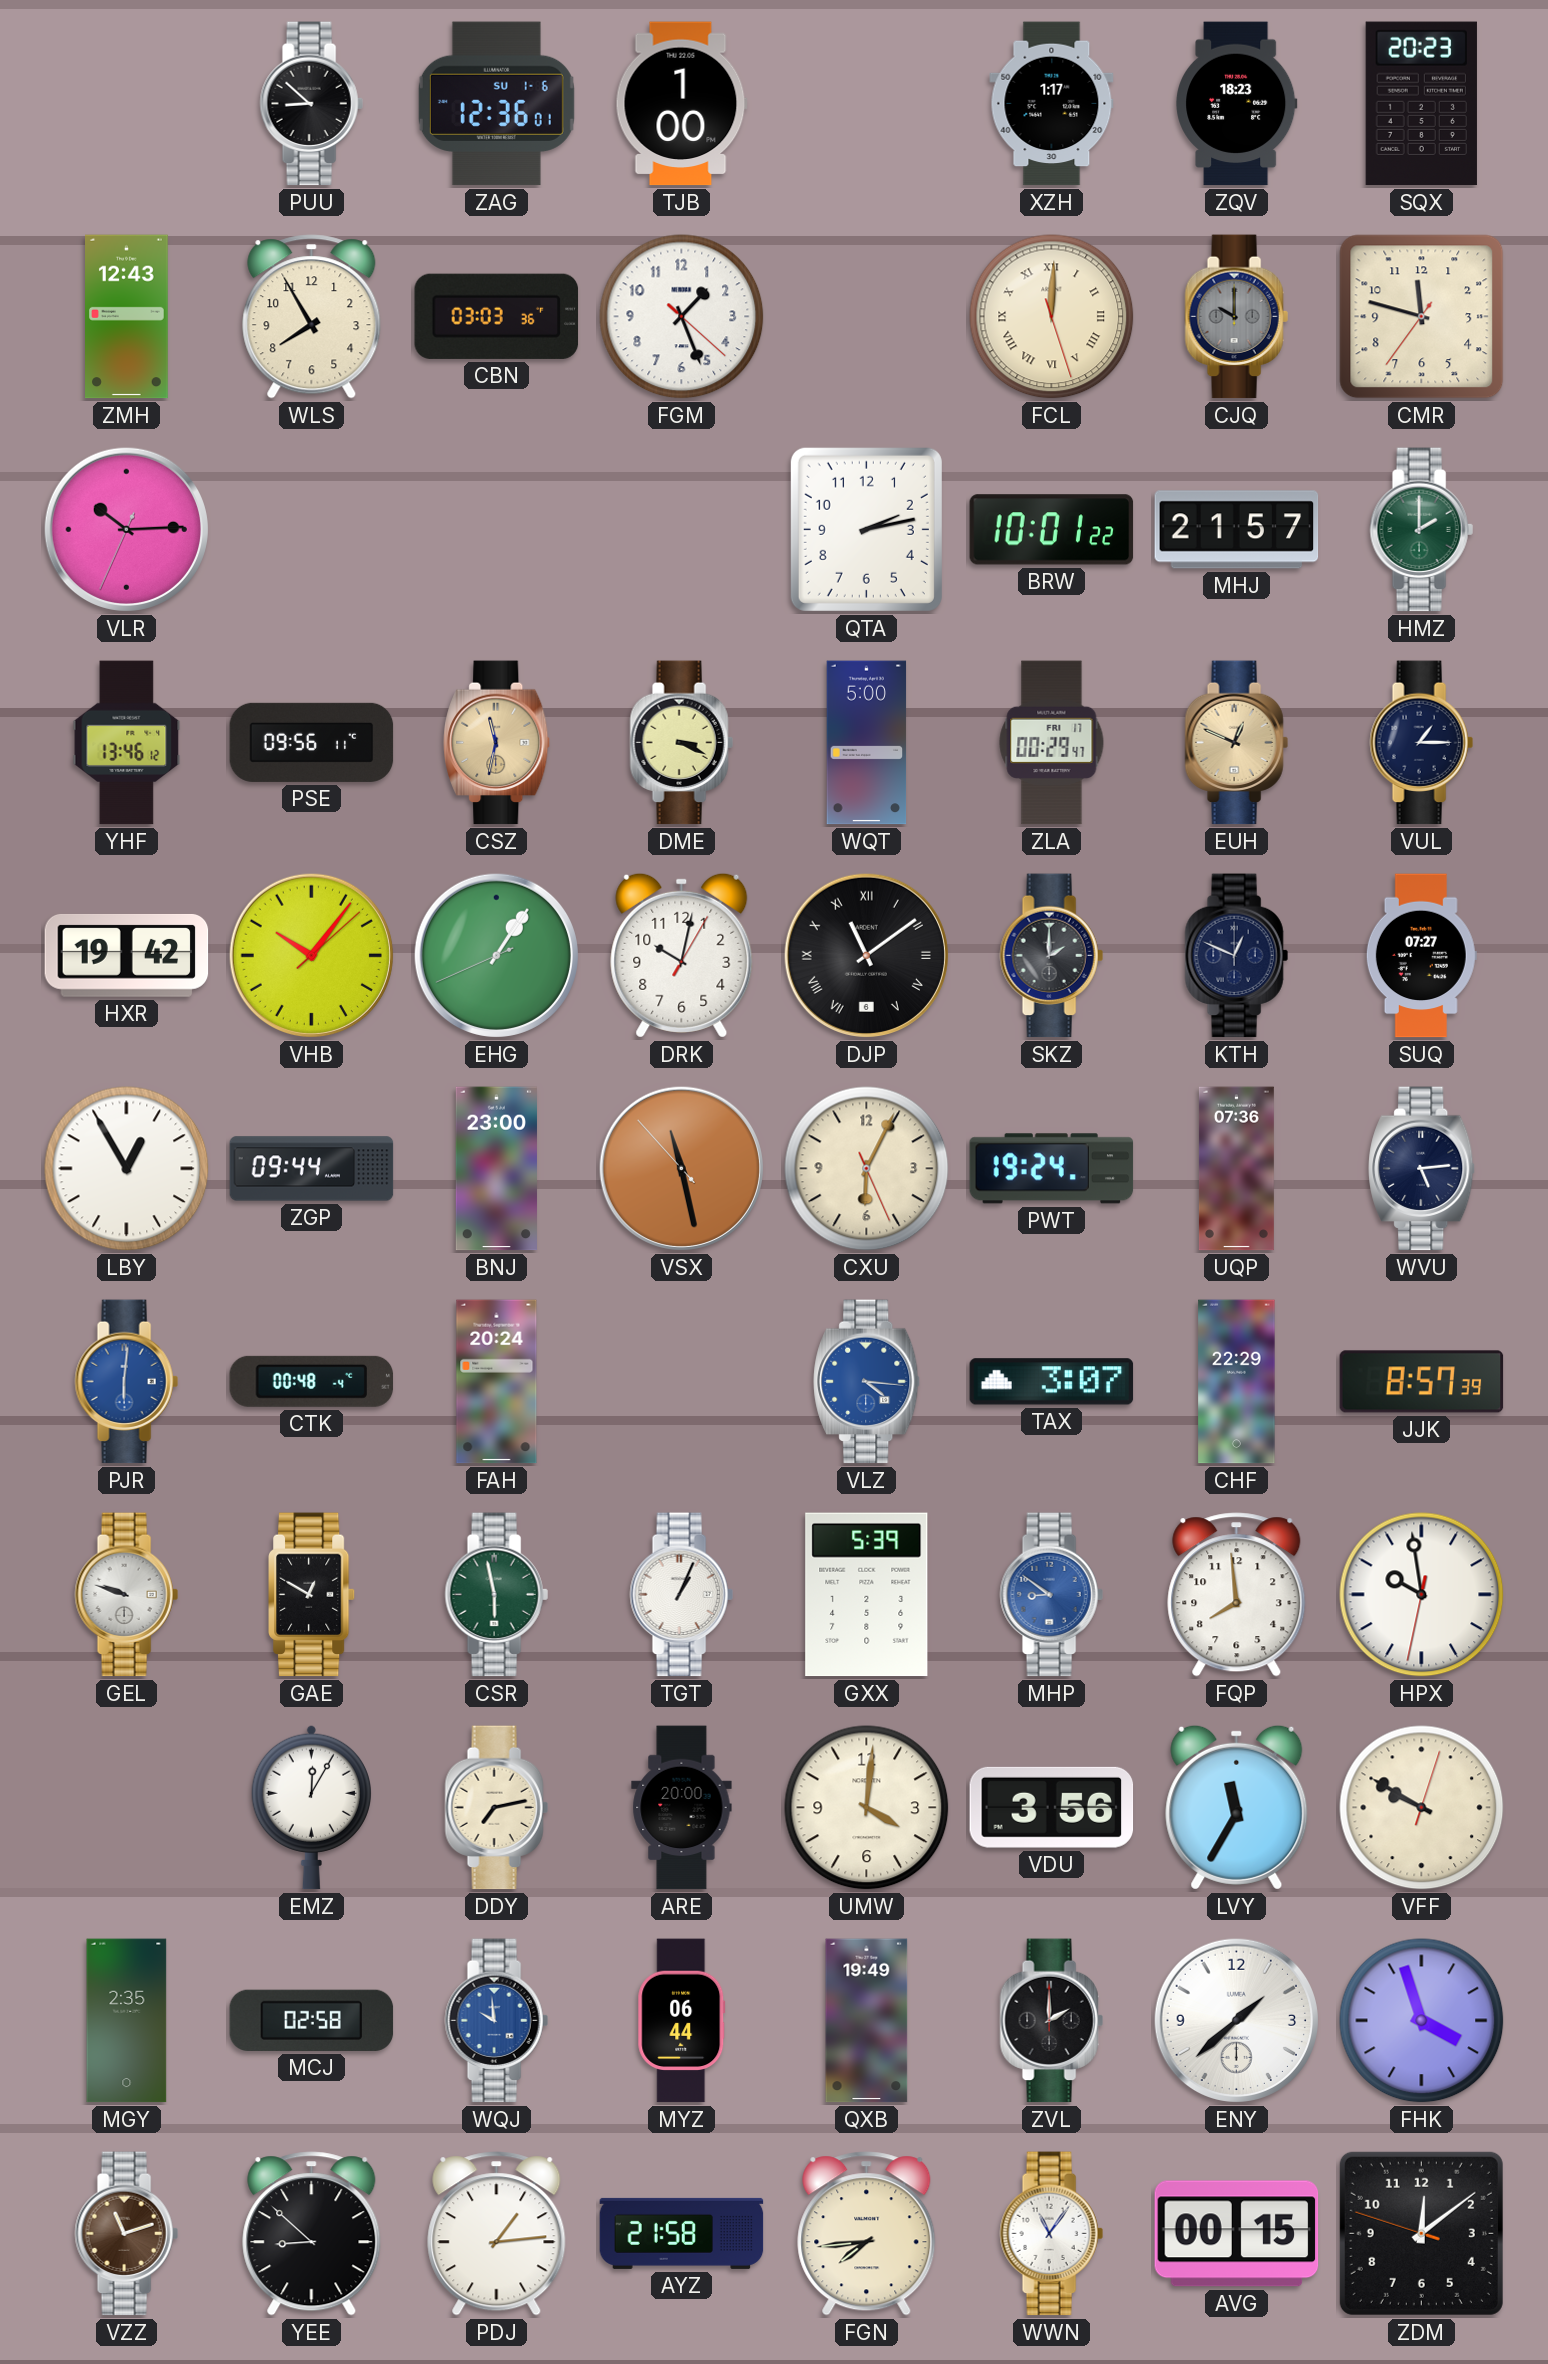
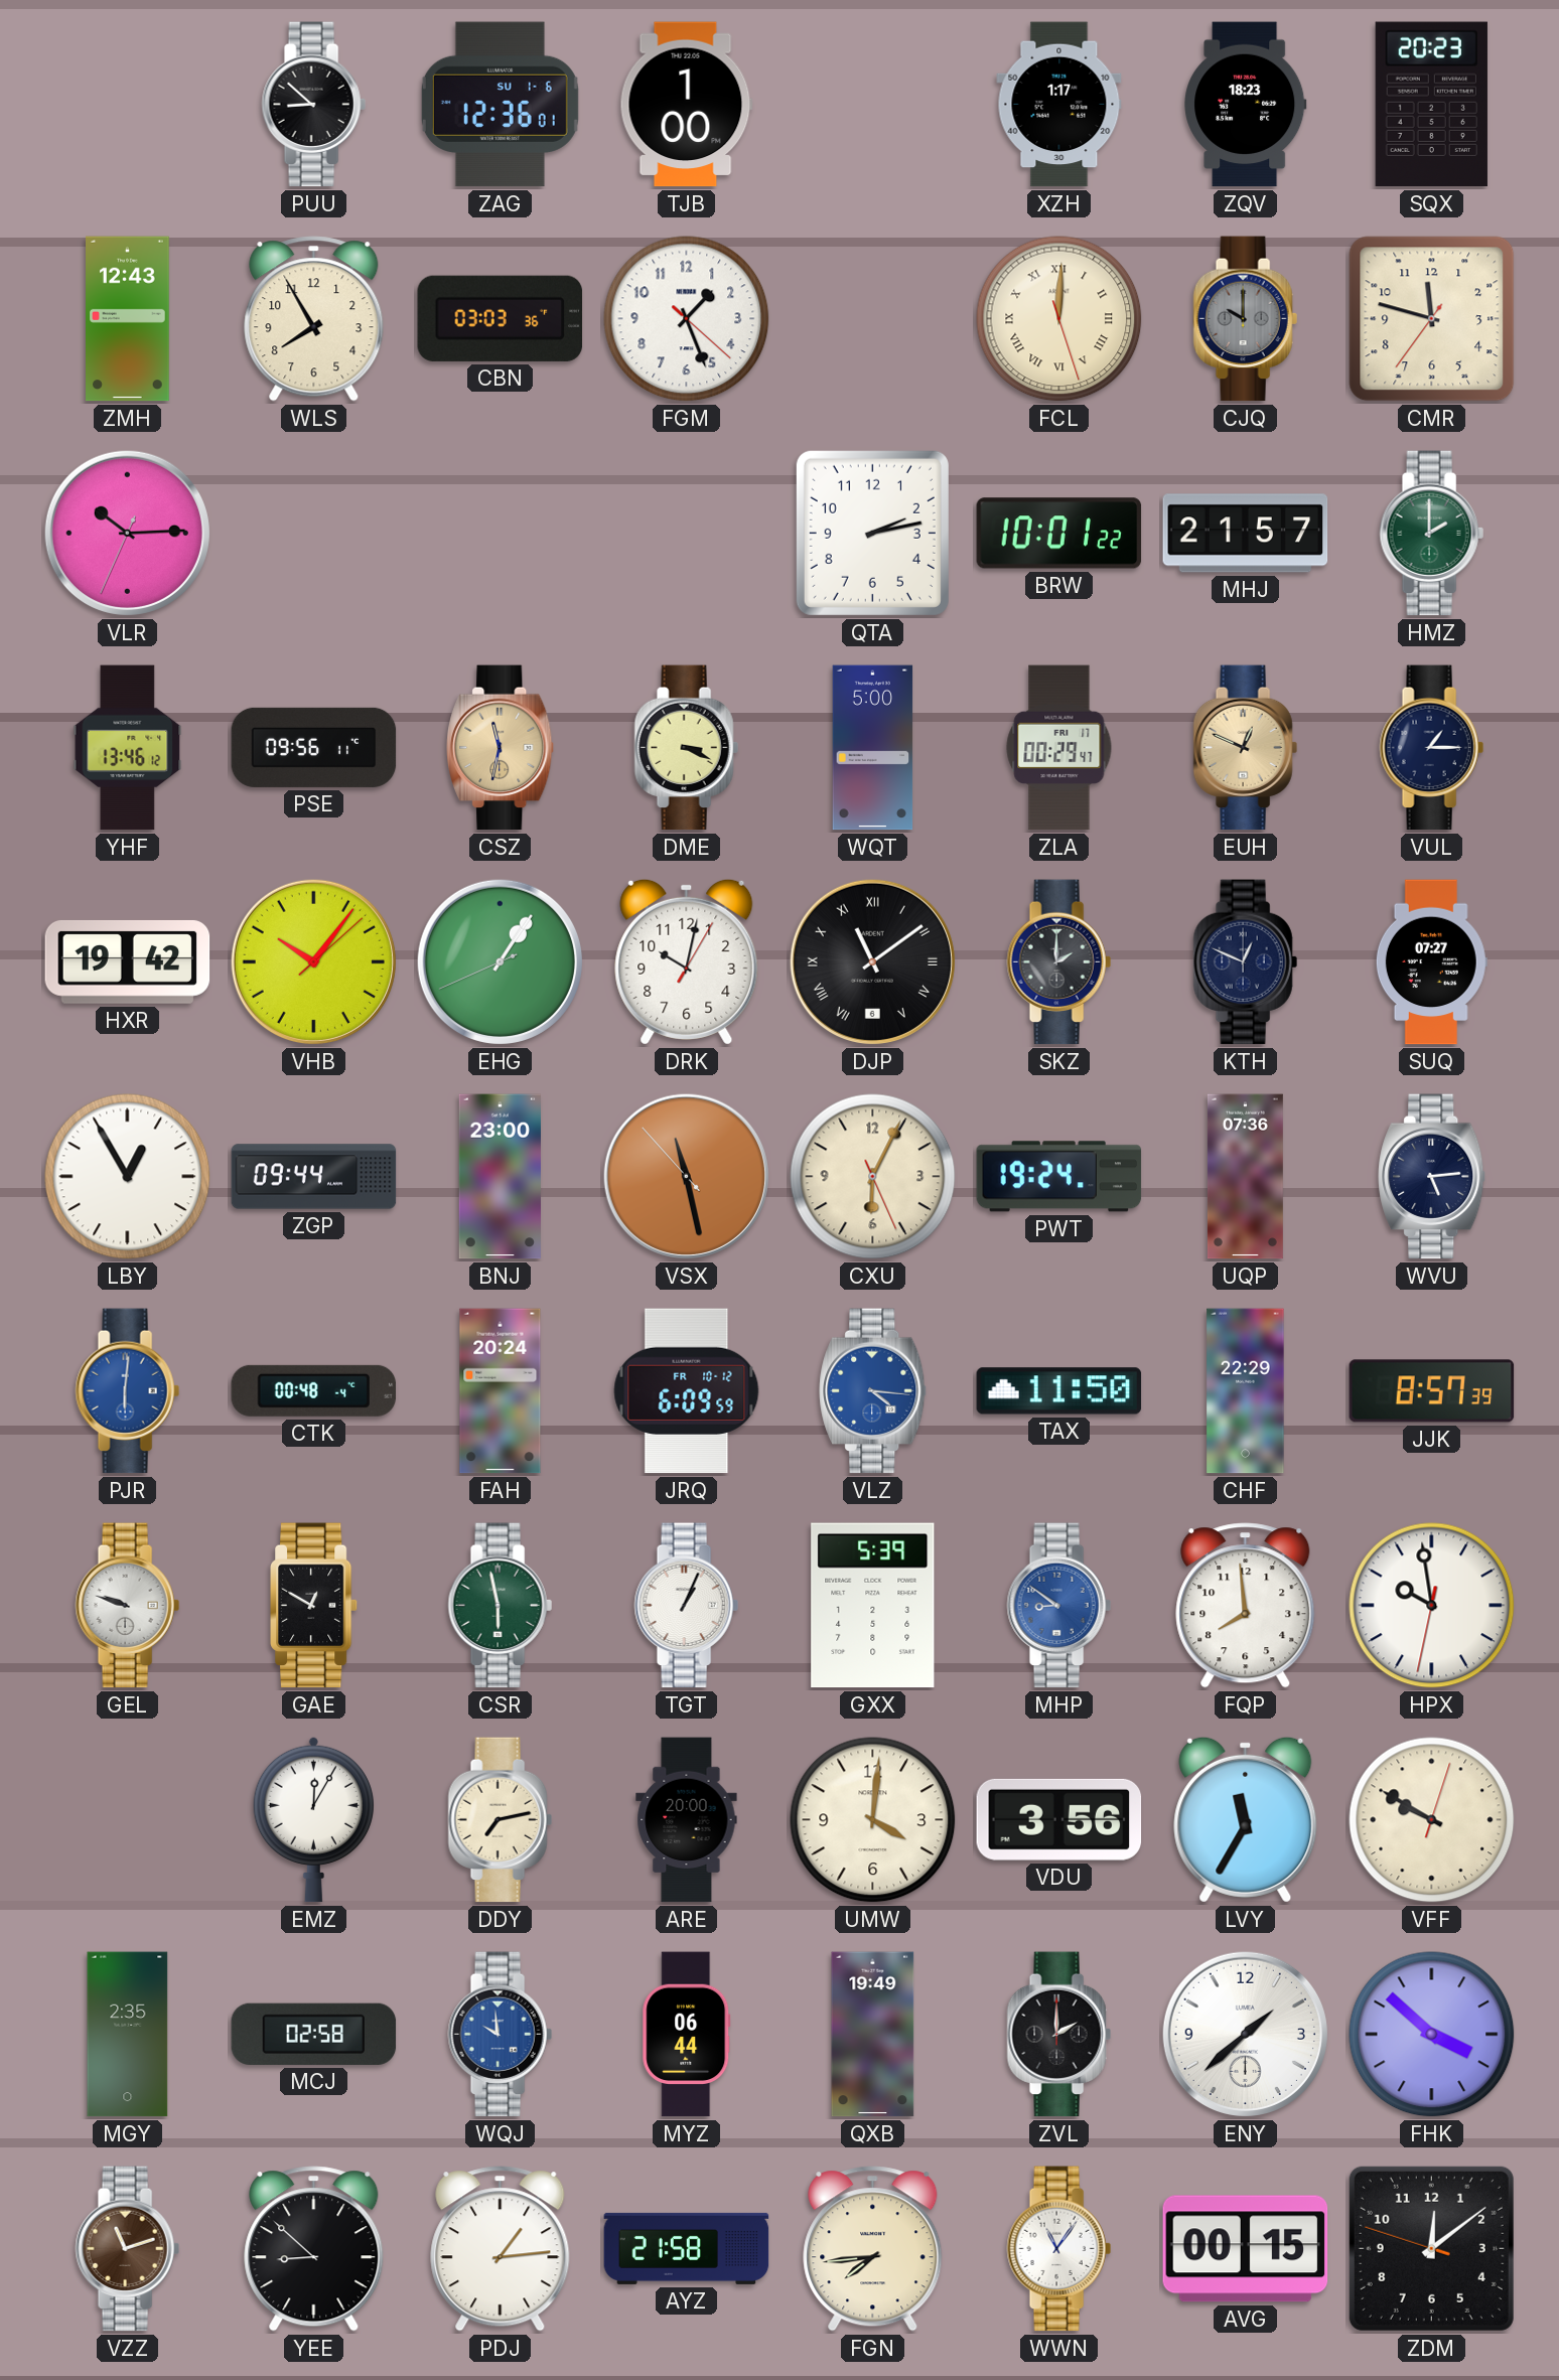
JRQ: none -> 6:09 (687, 1391)
TAX: 3:07 -> 11:50 (1059, 1391)
FHK: 3:57 -> 3:52 (1432, 2035)
